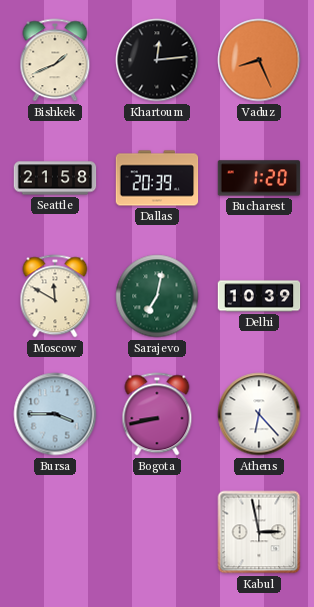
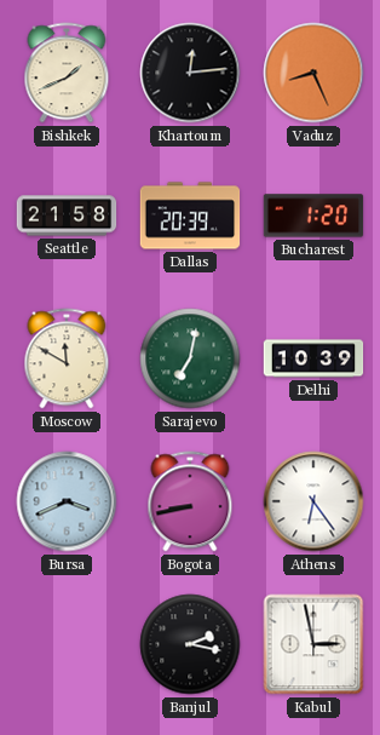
Bursa: 3:45 -> 3:41 (67, 501)
Athens: 6:23 -> 6:24 (313, 501)
Banjul: none -> 2:17 (190, 644)
